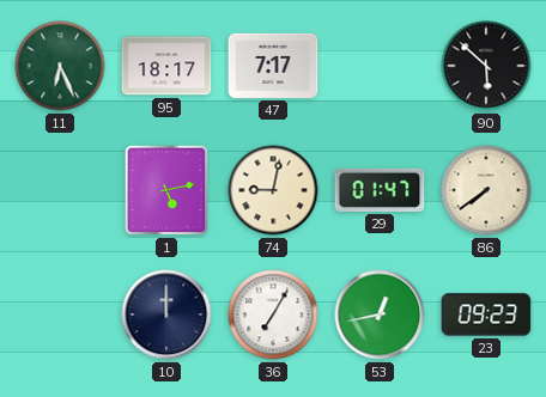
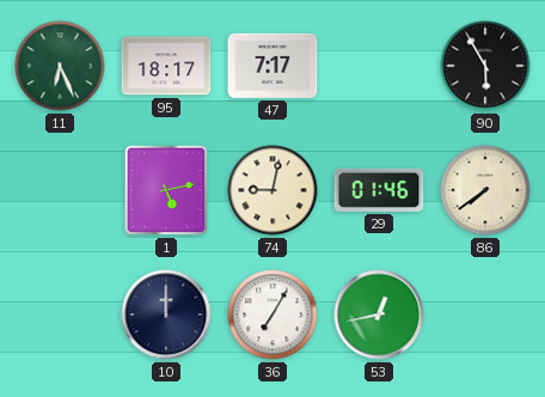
90: 5:52 -> 5:55 (485, 66)
29: 01:47 -> 01:46 (379, 190)
23: 09:23 -> none (486, 314)
